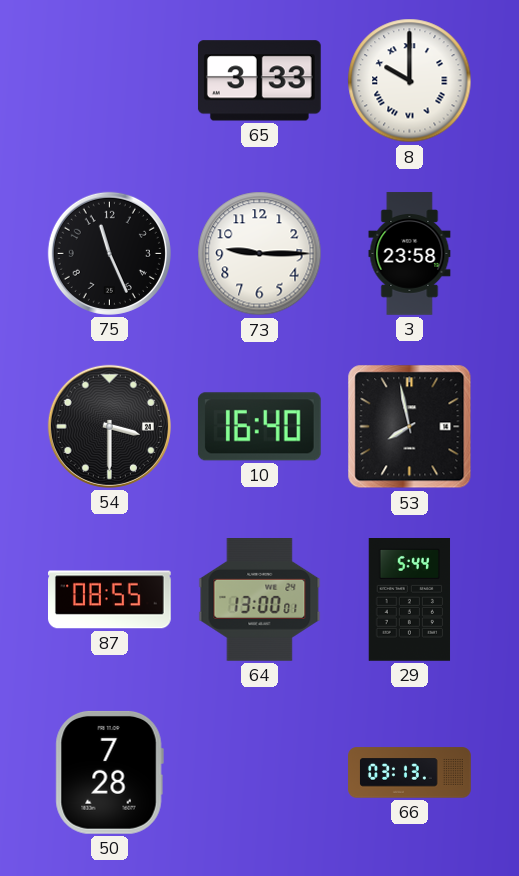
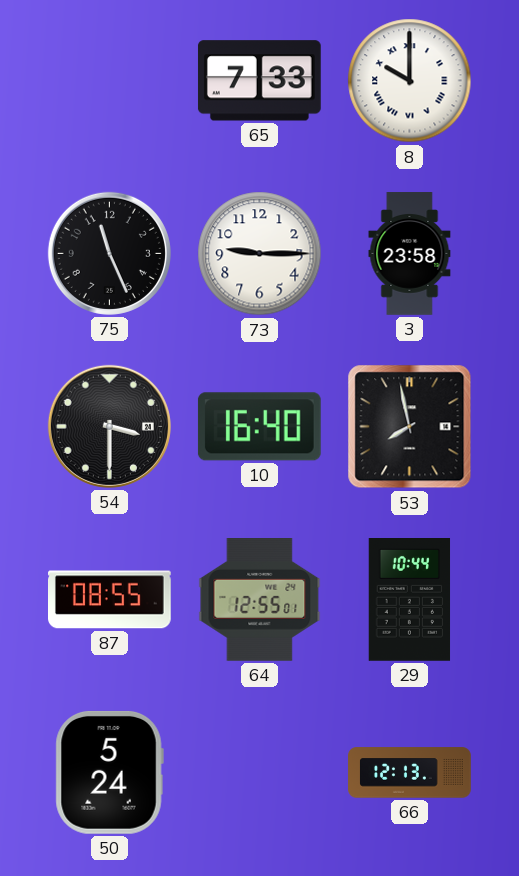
65: 3:33 -> 7:33 (259, 81)
64: 13:00 -> 12:55 (260, 600)
29: 5:44 -> 10:44 (410, 600)
50: 7:28 -> 5:24 (109, 772)
66: 03:13 -> 12:13 (410, 773)
